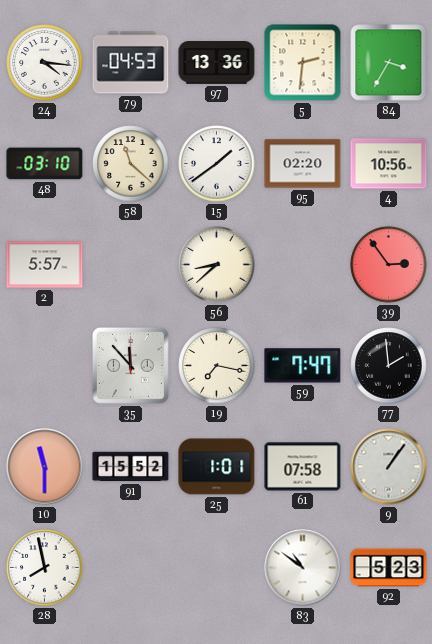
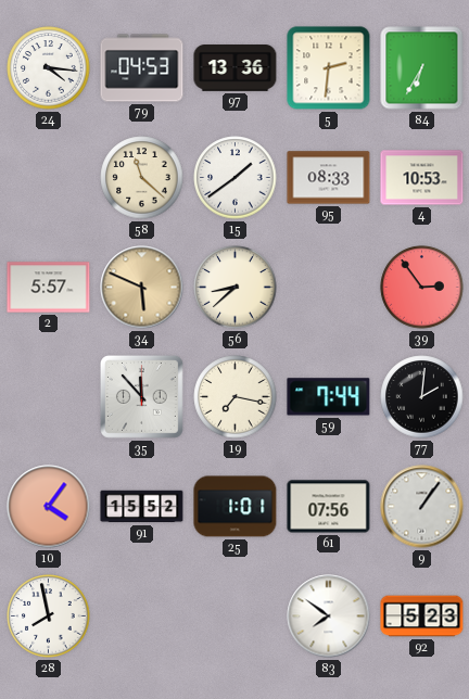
84: 3:35 -> 6:35 (422, 68)
48: 03:10 -> none (45, 164)
95: 02:20 -> 08:33 (329, 178)
4: 10:56 -> 10:53 (422, 178)
34: none -> 5:49 (142, 288)
59: 7:47 -> 7:44 (329, 397)
77: 1:59 -> 2:01 (422, 397)
10: 11:30 -> 4:06 (49, 507)
61: 07:58 -> 07:56 (329, 507)
83: 10:51 -> 7:51 (329, 617)
